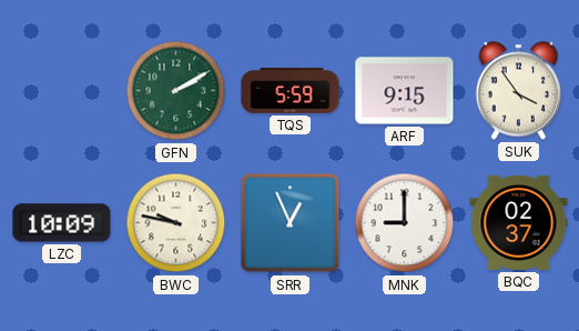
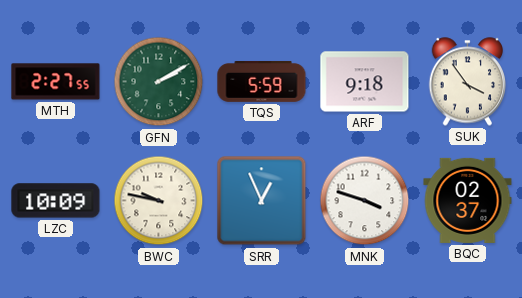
MTH: none -> 2:27 (56, 82)
ARF: 9:15 -> 9:18 (365, 82)
MNK: 9:00 -> 3:48 (365, 201)
